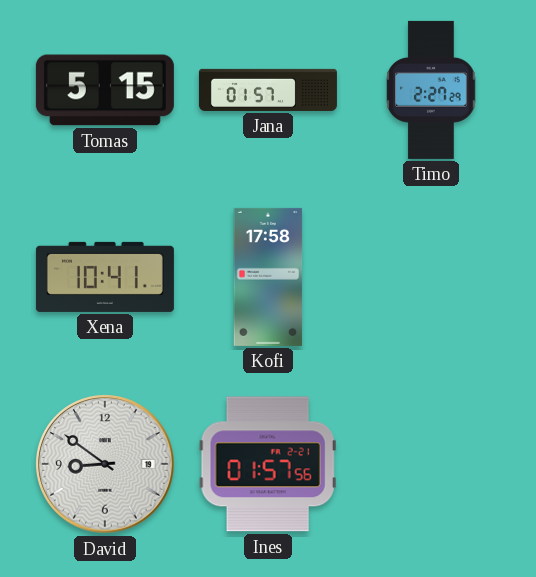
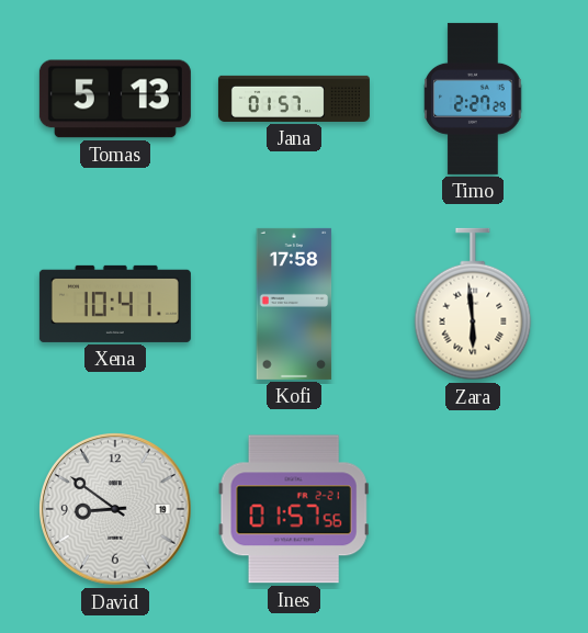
Tomas: 5:15 -> 5:13 (115, 99)
Zara: none -> 5:59 (473, 304)
